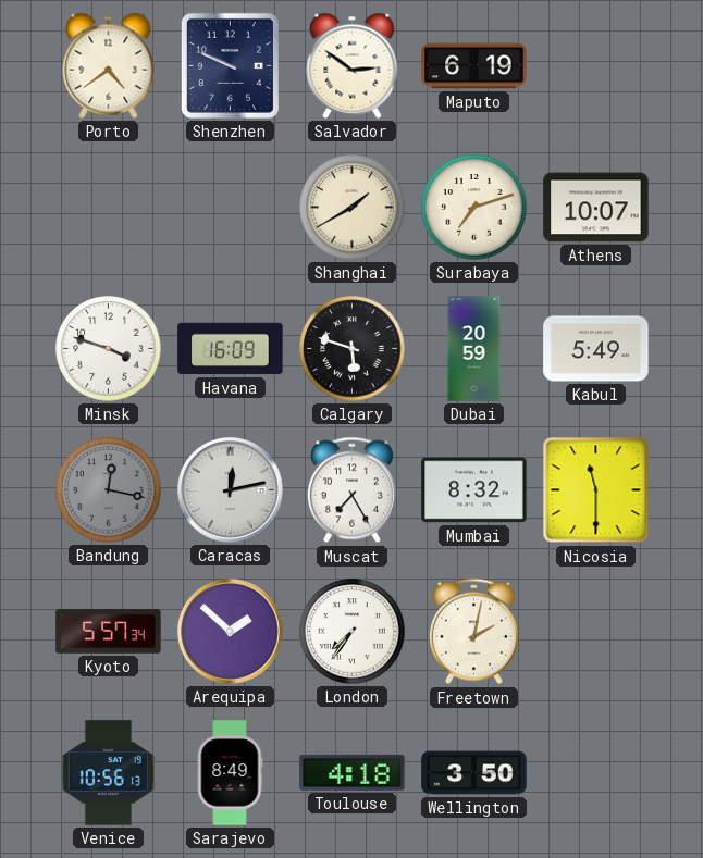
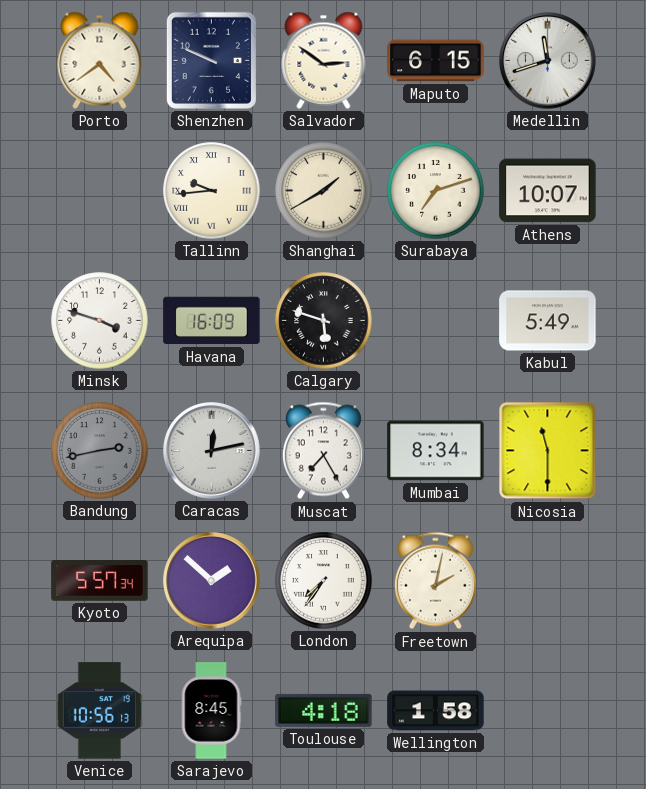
Maputo: 6:19 -> 6:15 (436, 61)
Medellin: none -> 11:42 (548, 61)
Tallinn: none -> 9:44 (212, 191)
Dubai: 20:59 -> none (474, 349)
Bandung: 12:17 -> 2:43 (100, 451)
Mumbai: 8:32 -> 8:34 (436, 451)
Sarajevo: 8:49 -> 8:45 (211, 711)
Wellington: 3:50 -> 1:58 (436, 711)
